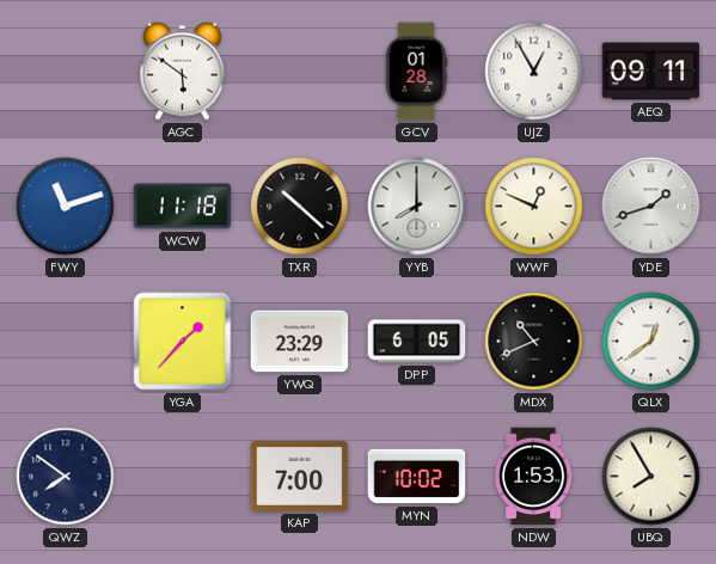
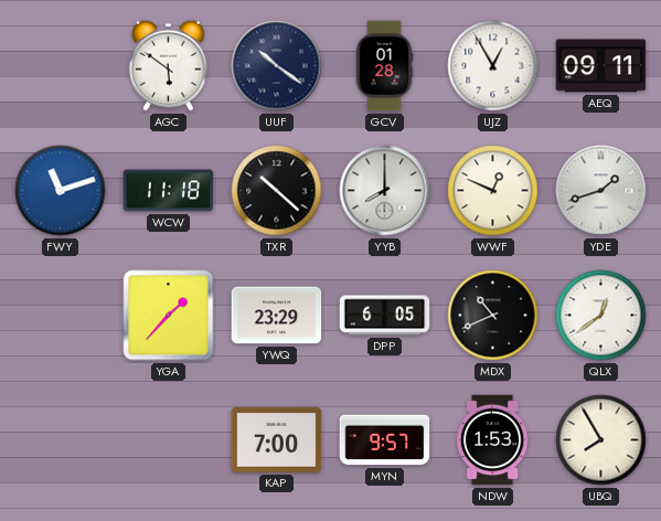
UUF: none -> 10:21 (277, 66)
QWZ: 7:51 -> none (66, 477)
MYN: 10:02 -> 9:57 (385, 440)
